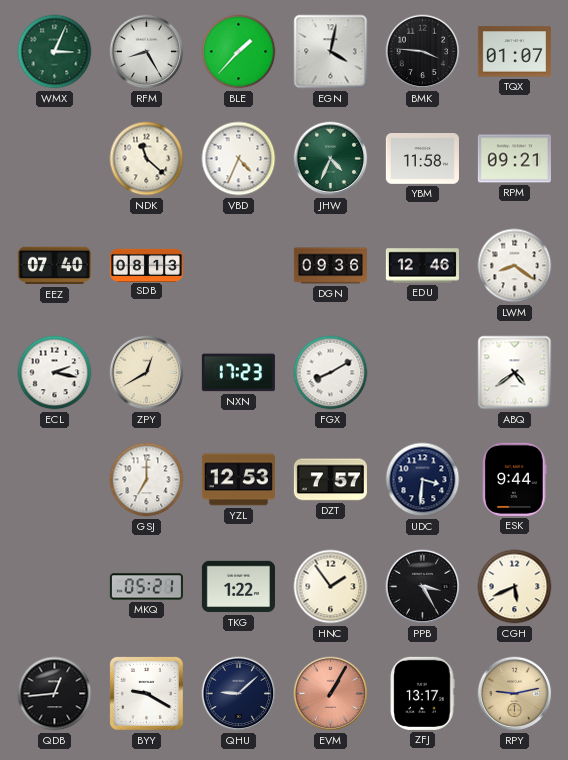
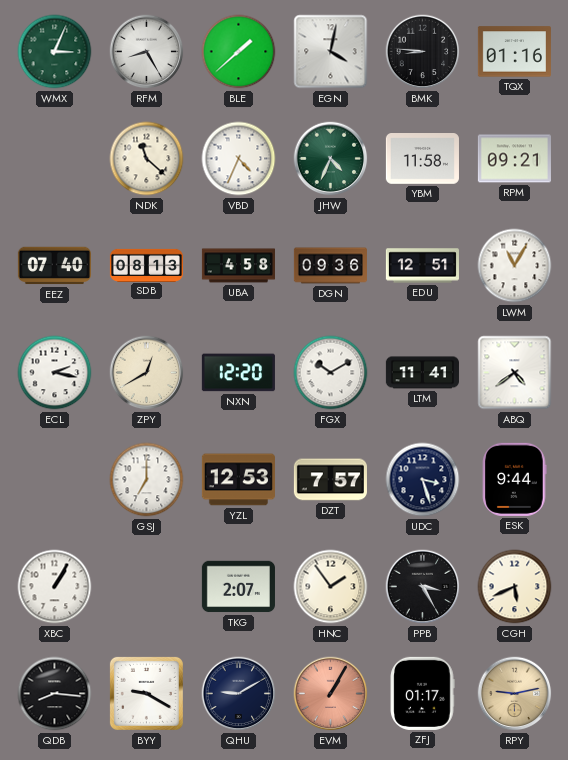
BLE: 1:37 -> 1:38 (239, 52)
BMK: 3:46 -> 8:46 (423, 52)
TQX: 01:07 -> 01:16 (514, 52)
UBA: none -> 4:58 (238, 266)
EDU: 12:46 -> 12:51 (422, 266)
LWM: 8:21 -> 11:05 (515, 266)
NXN: 17:23 -> 12:20 (238, 373)
FGX: 8:10 -> 10:10 (331, 373)
LTM: none -> 11:41 (422, 373)
UDC: 3:31 -> 3:27 (423, 480)
XBC: none -> 1:05 (55, 587)
MKQ: 05:21 -> none (146, 587)
TKG: 1:22 -> 2:07 (238, 587)
QDB: 12:44 -> 8:16 (55, 694)
QHU: 9:08 -> 9:10 (239, 694)
ZFJ: 13:17 -> 01:17 (422, 693)
